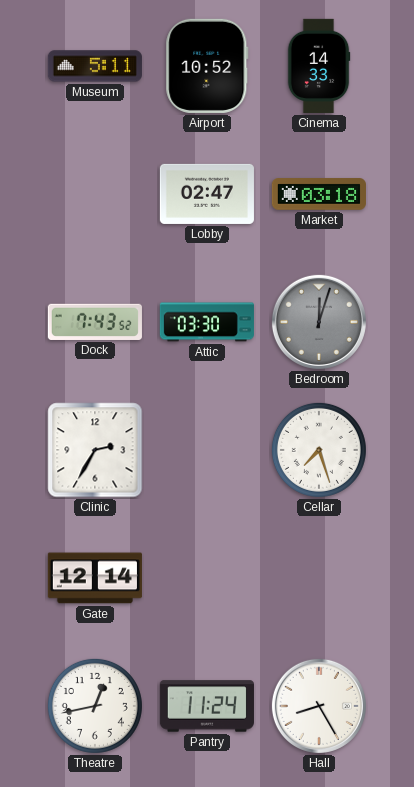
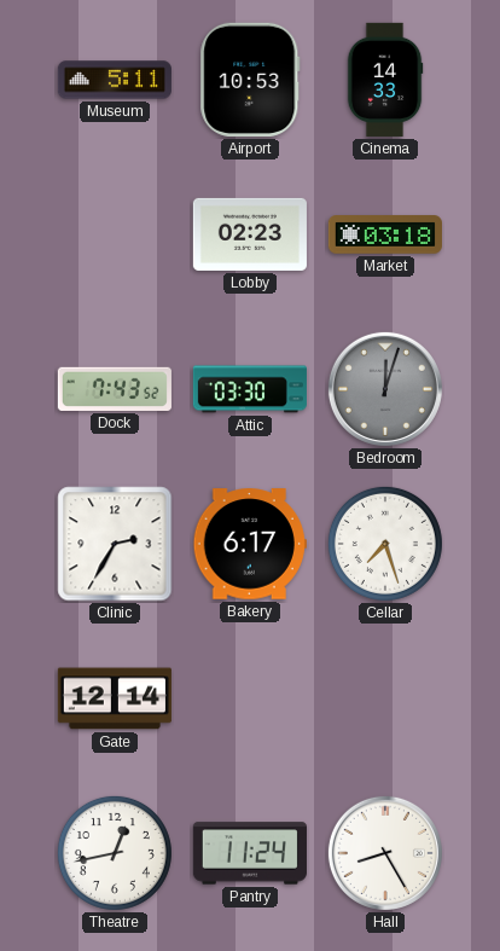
Airport: 10:52 -> 10:53 (250, 80)
Lobby: 02:47 -> 02:23 (250, 234)
Bakery: none -> 6:17 (250, 544)
